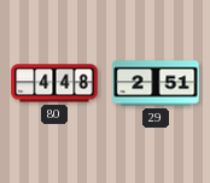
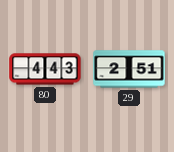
80: 4:48 -> 4:43 (45, 69)
